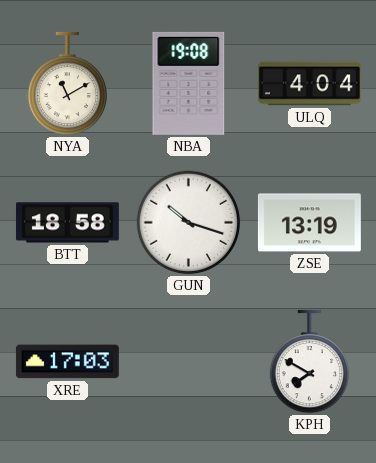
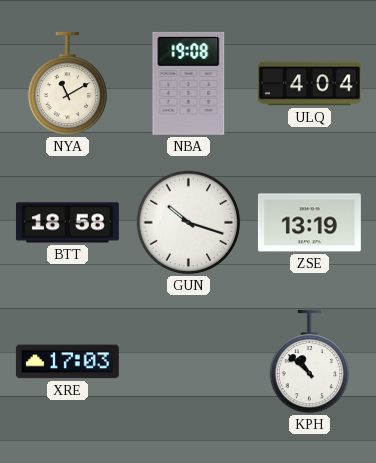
KPH: 7:50 -> 10:52 (309, 362)
